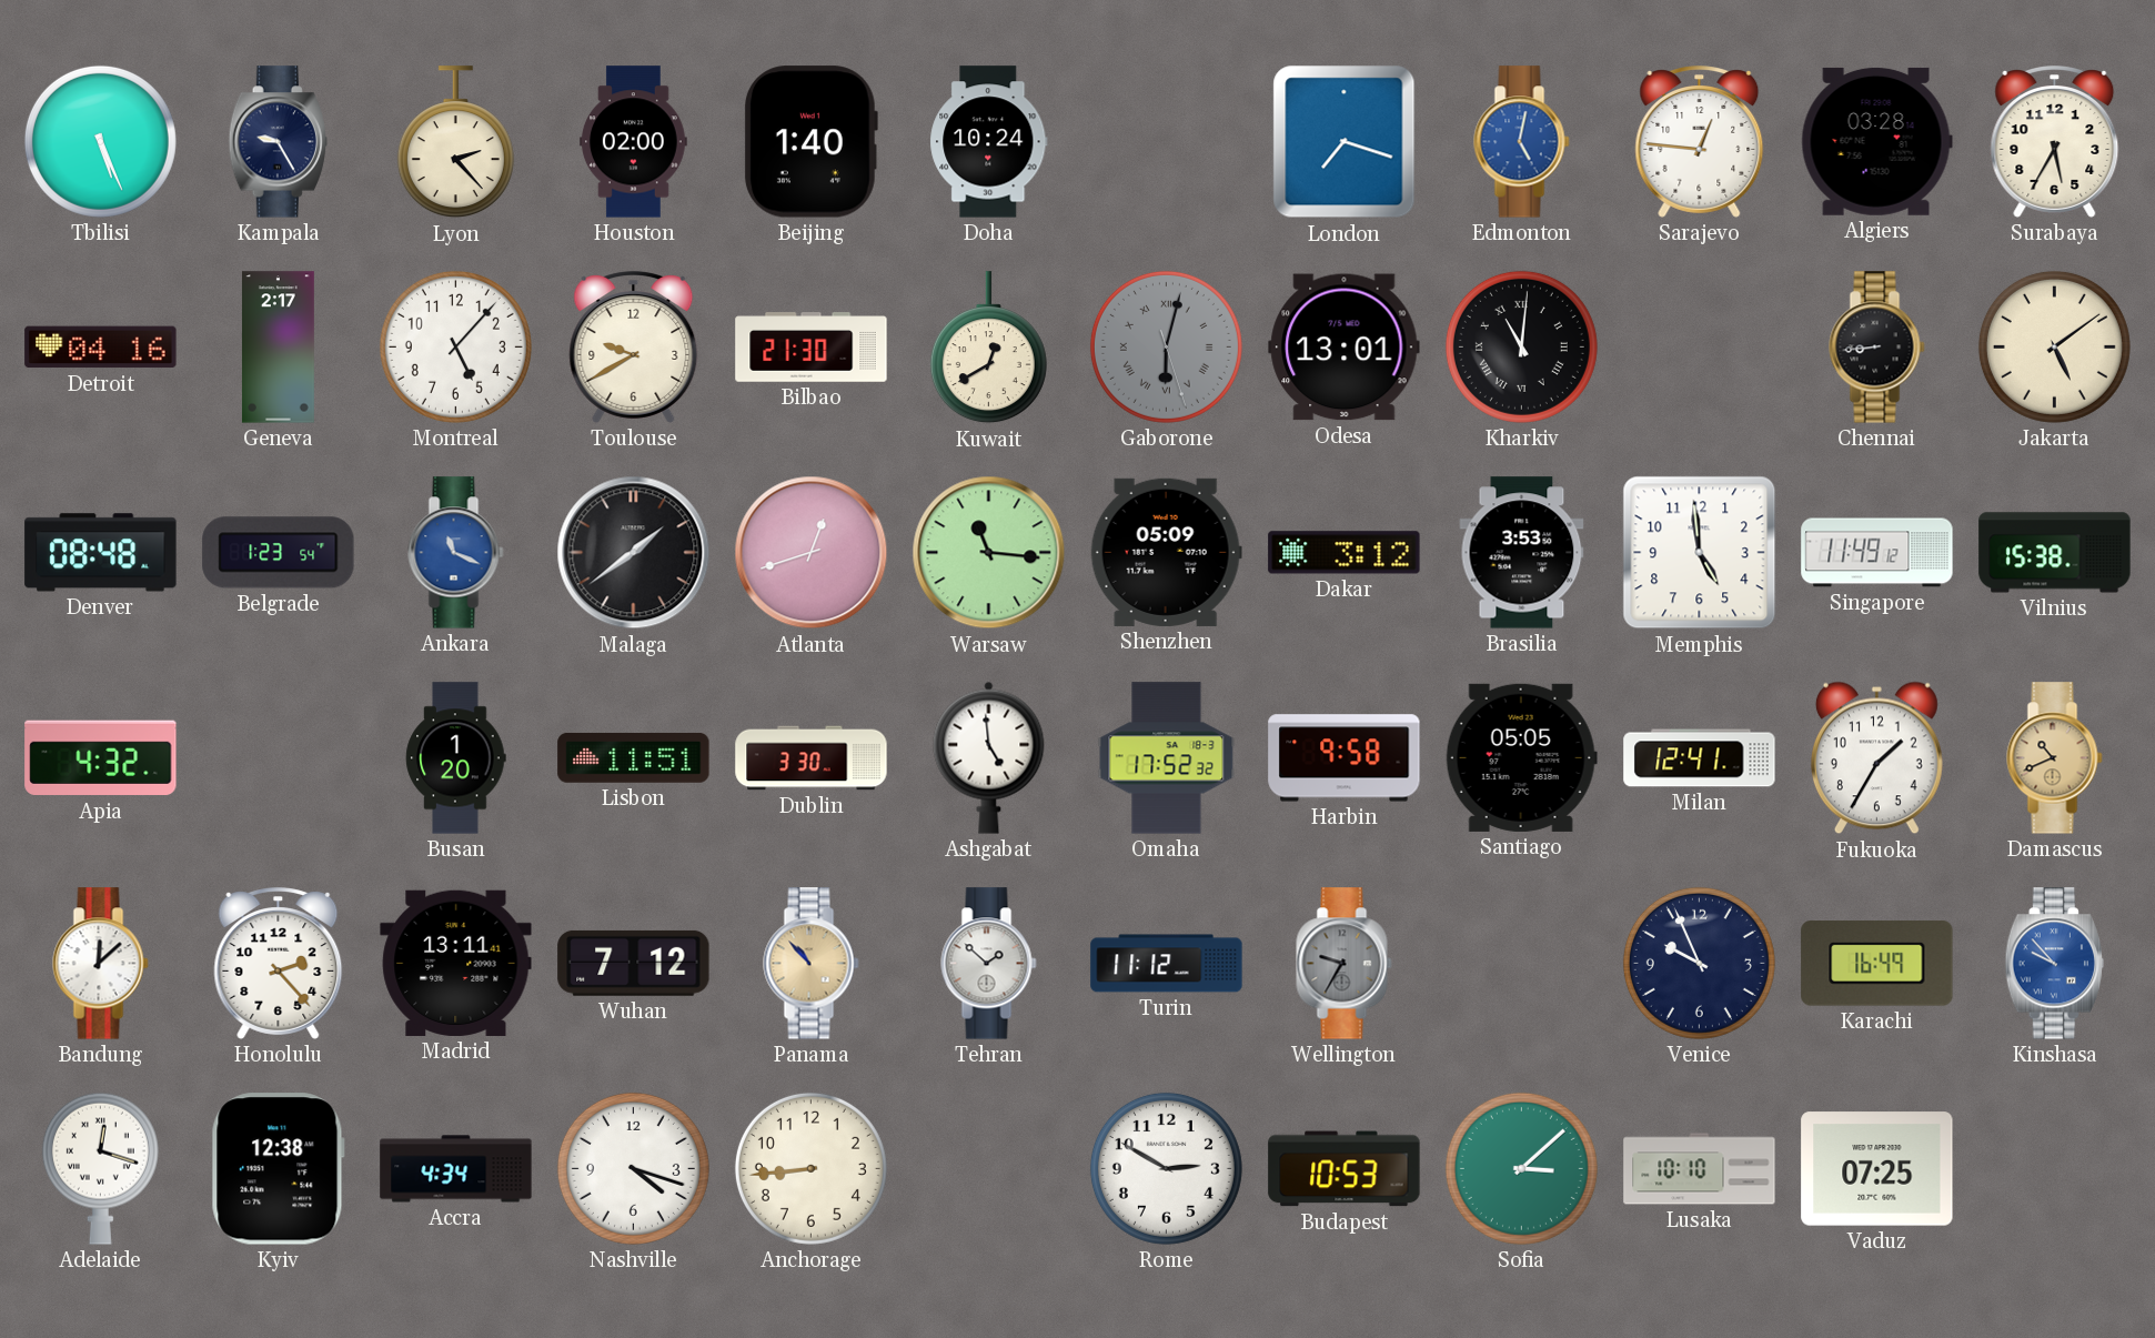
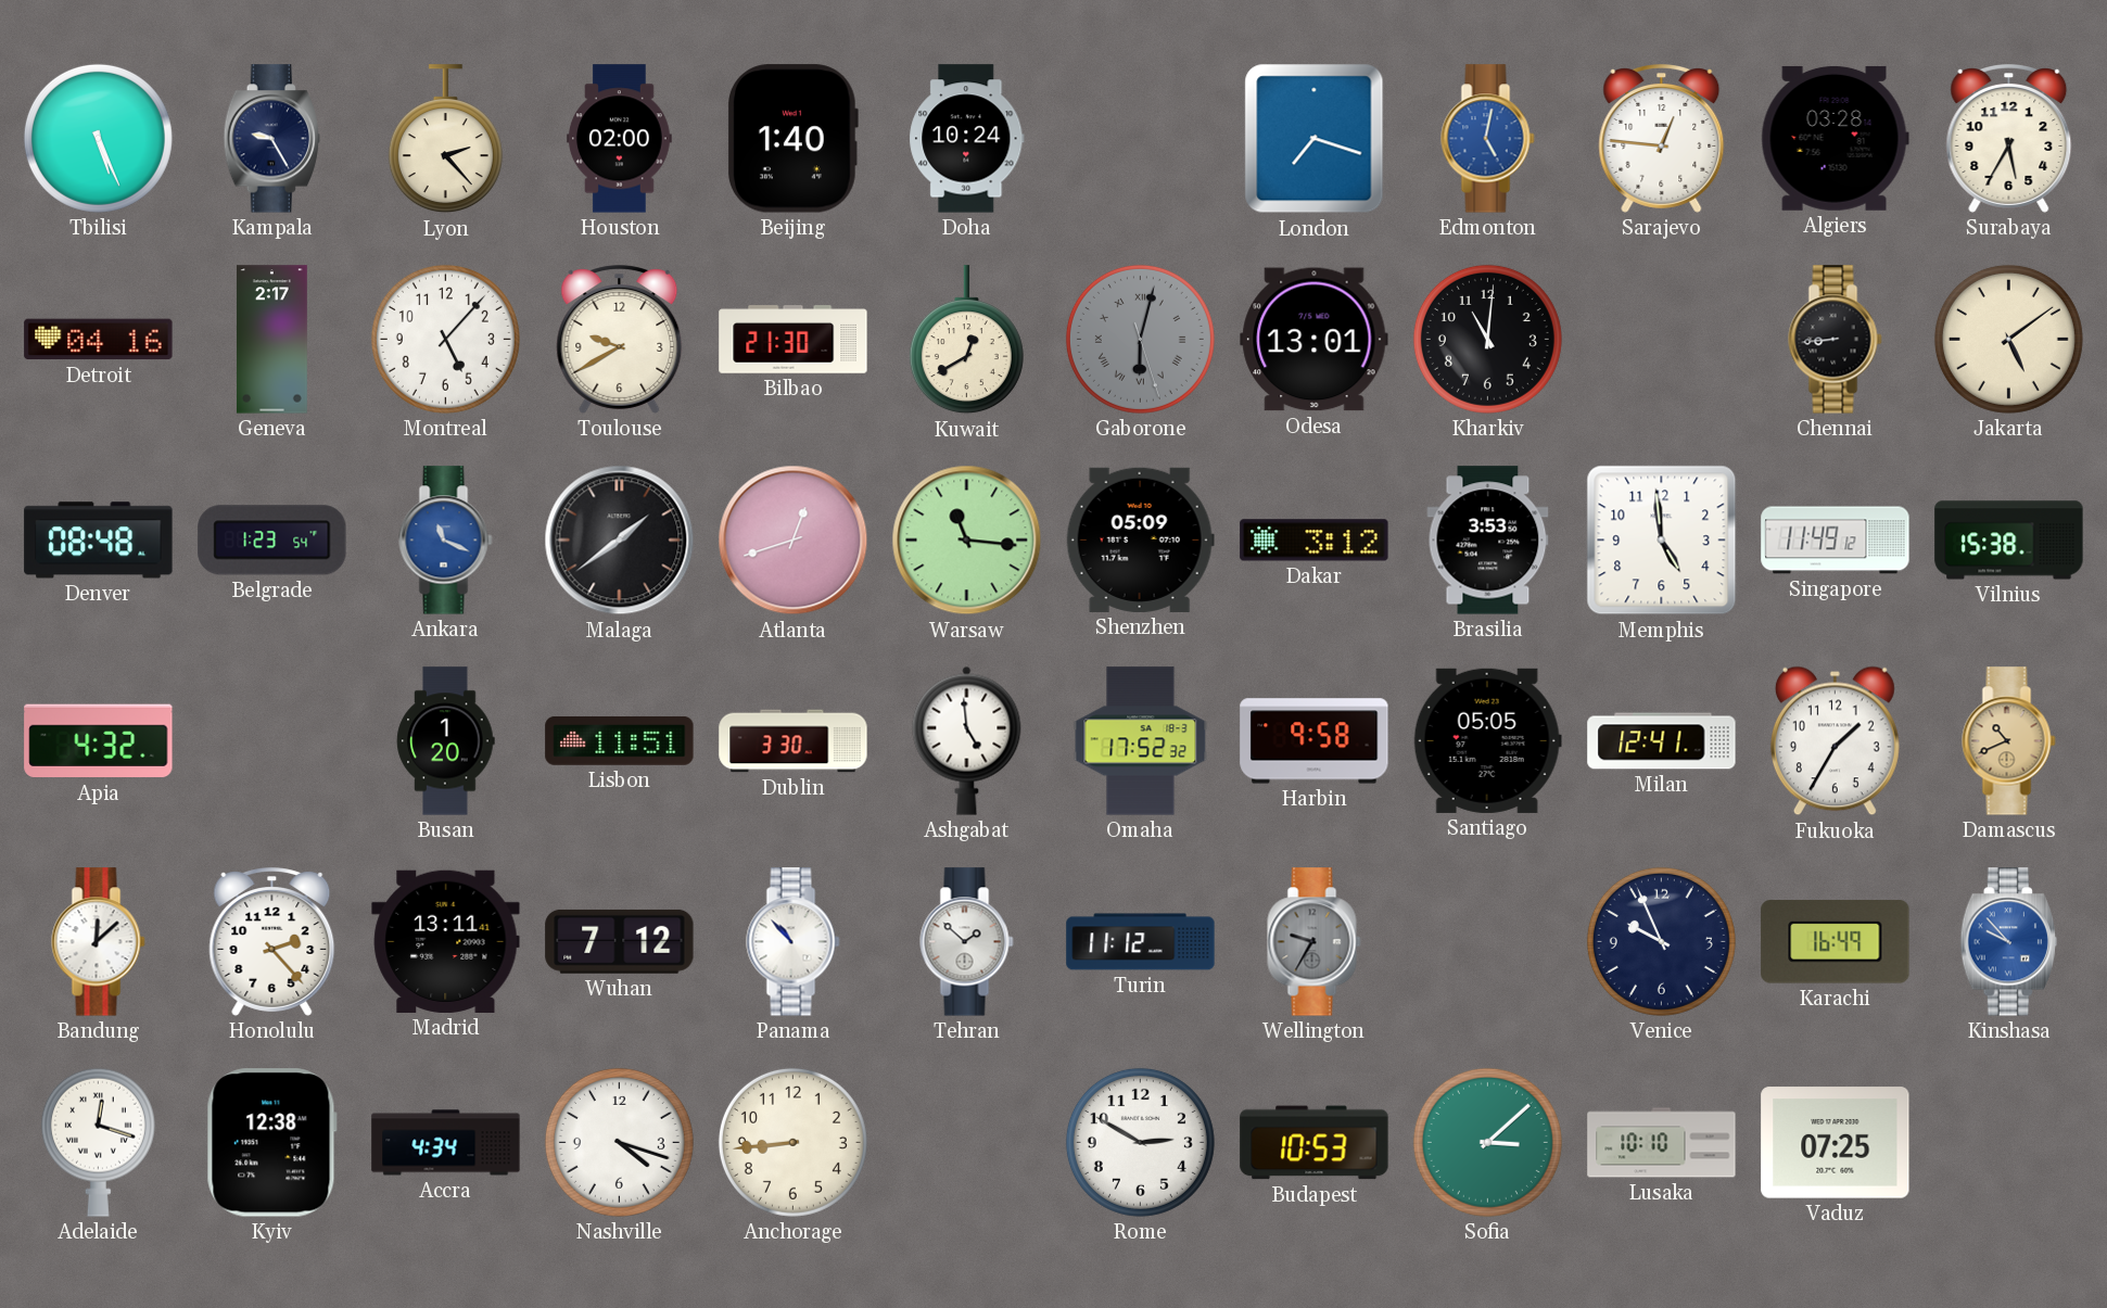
Kharkiv numerals: Roman -> Arabic (1487, 339)
Panama dial: champagne -> white (794, 942)
